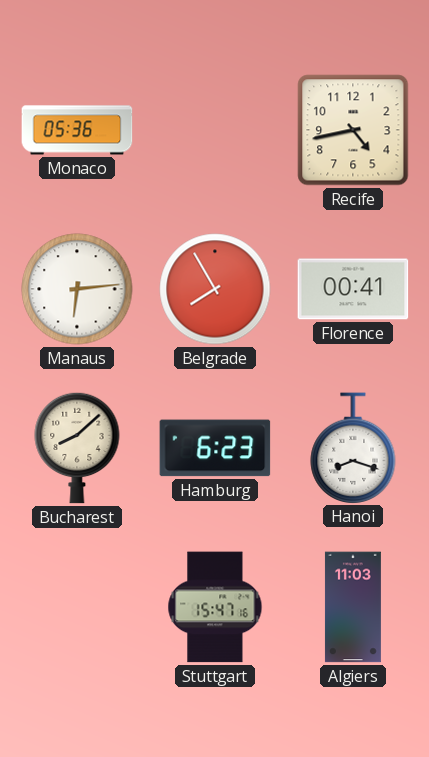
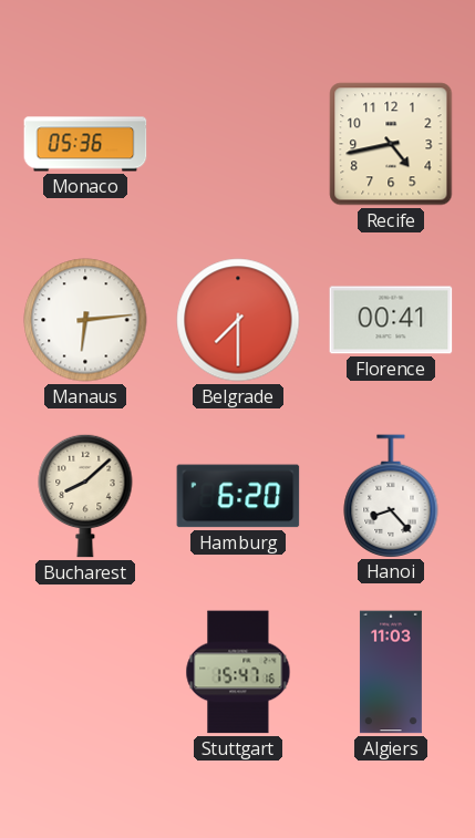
Belgrade: 7:55 -> 7:30 (238, 320)
Hamburg: 6:23 -> 6:20 (238, 496)
Hanoi: 8:18 -> 8:23 (391, 496)
